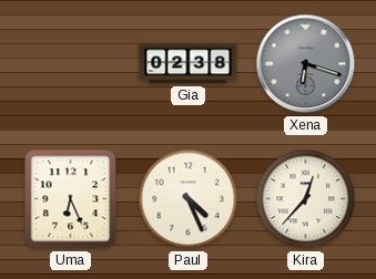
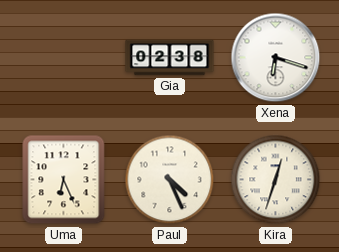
Xena dial: grey -> white (276, 58)
Kira: 12:37 -> 12:33 (276, 180)
